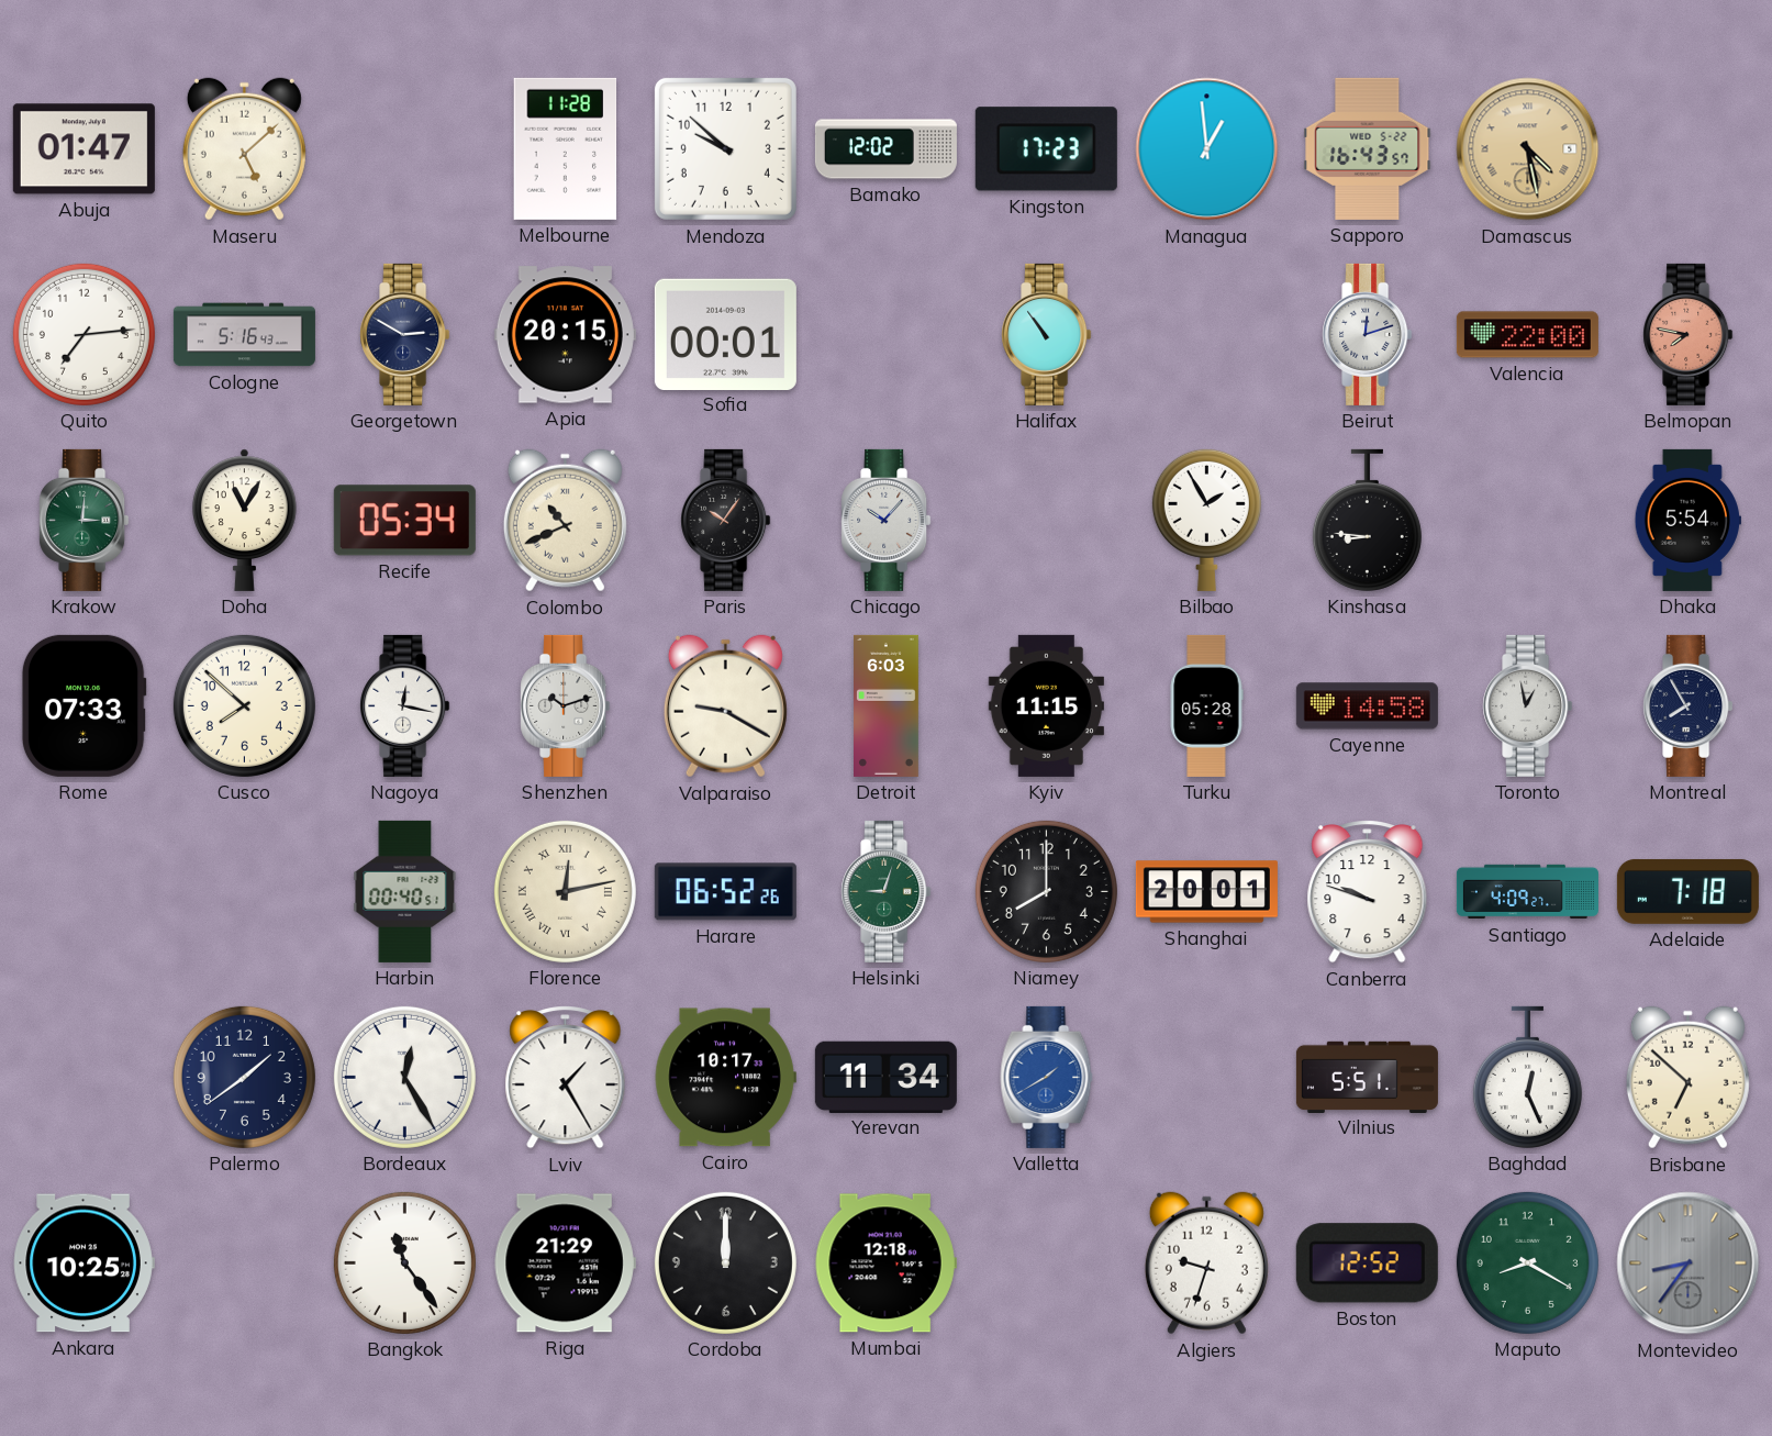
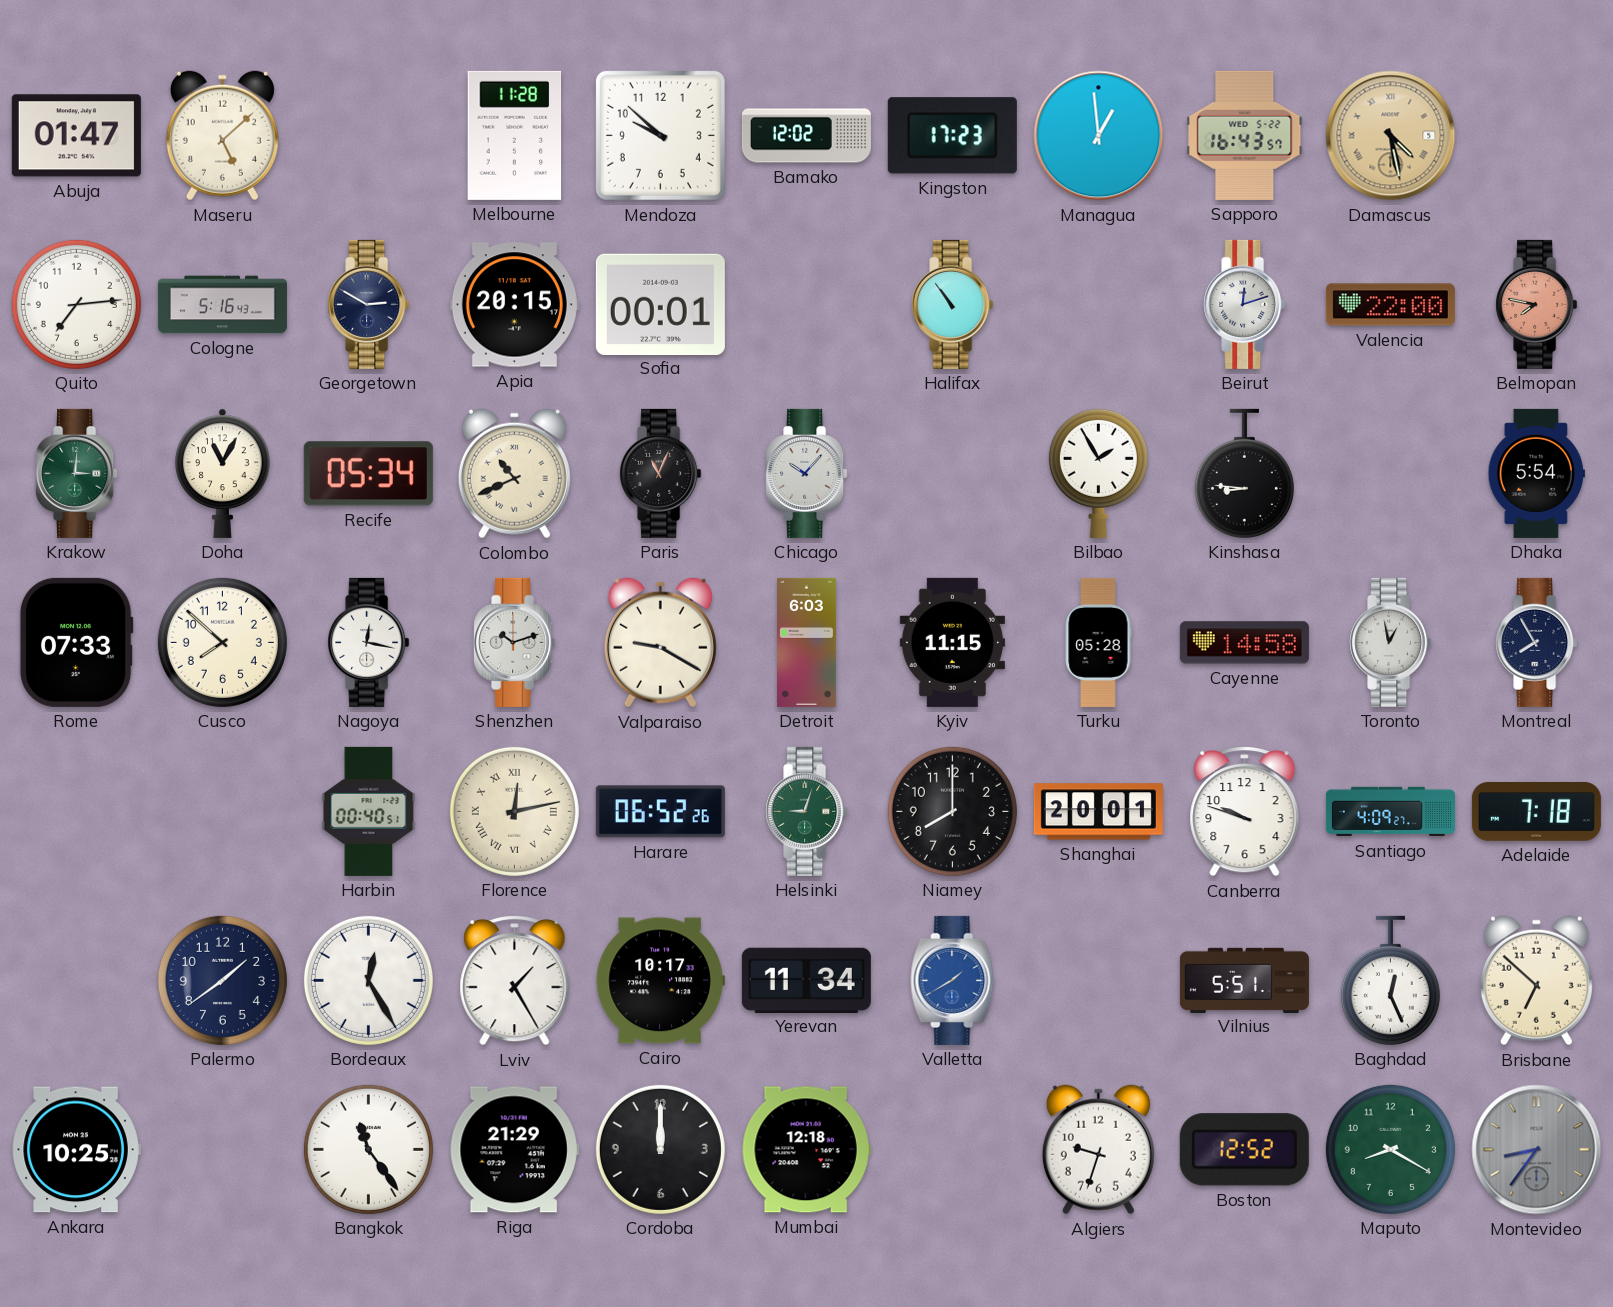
Paris: 10:06 -> 11:04 (661, 473)
